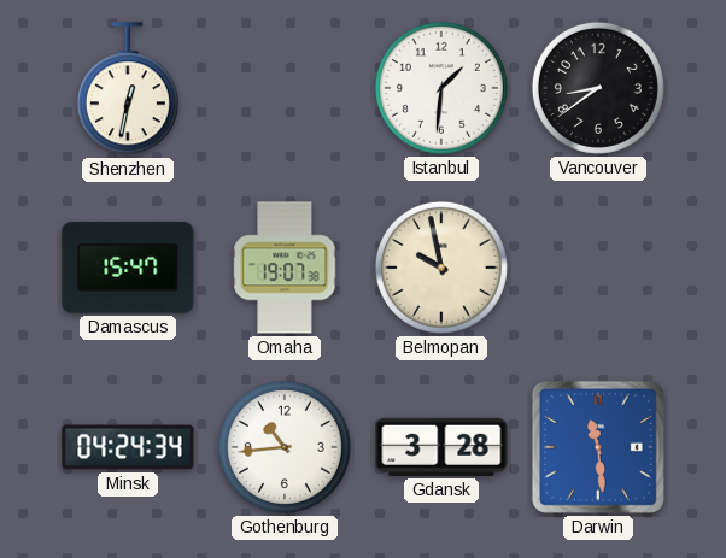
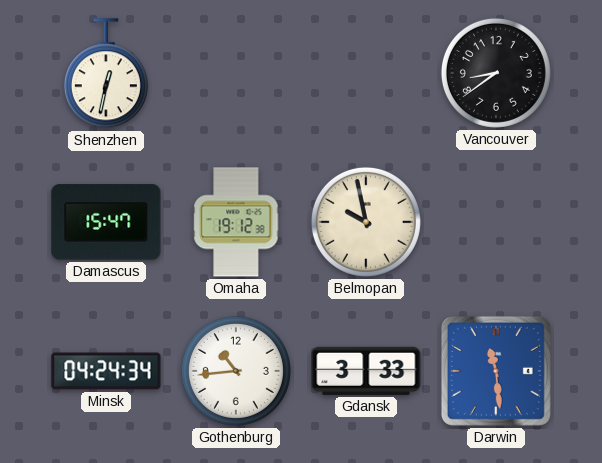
Istanbul: 1:31 -> none (441, 88)
Omaha: 19:07 -> 19:12 (236, 222)
Gdansk: 3:28 -> 3:33 (366, 371)
